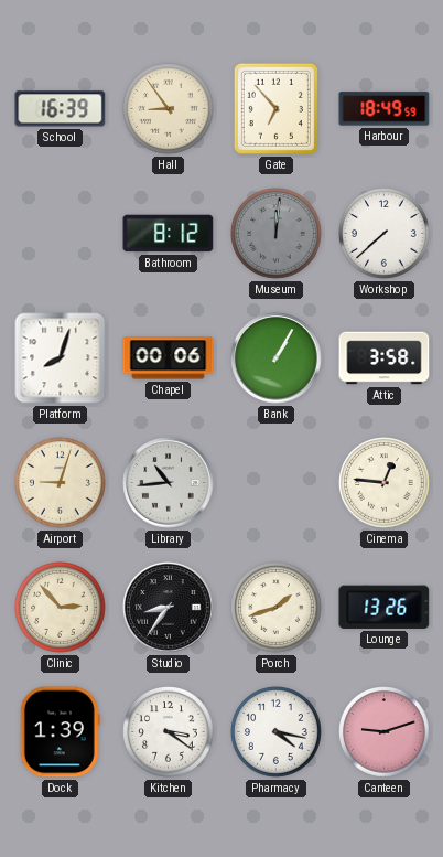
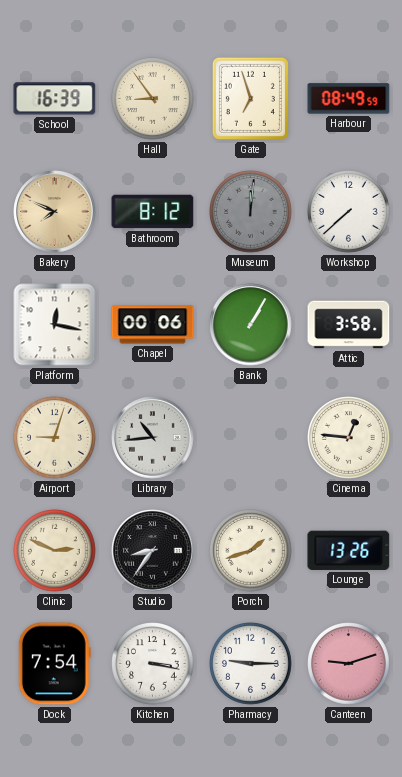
Gate: 6:53 -> 6:57 (250, 98)
Harbour: 18:49 -> 08:49 (349, 99)
Bakery: none -> 7:49 (55, 212)
Platform: 8:03 -> 12:17 (55, 325)
Clinic: 2:53 -> 2:49 (55, 551)
Dock: 1:39 -> 7:54 (54, 664)
Kitchen: 3:21 -> 3:17 (153, 664)
Pharmacy: 4:17 -> 9:15 (251, 664)
